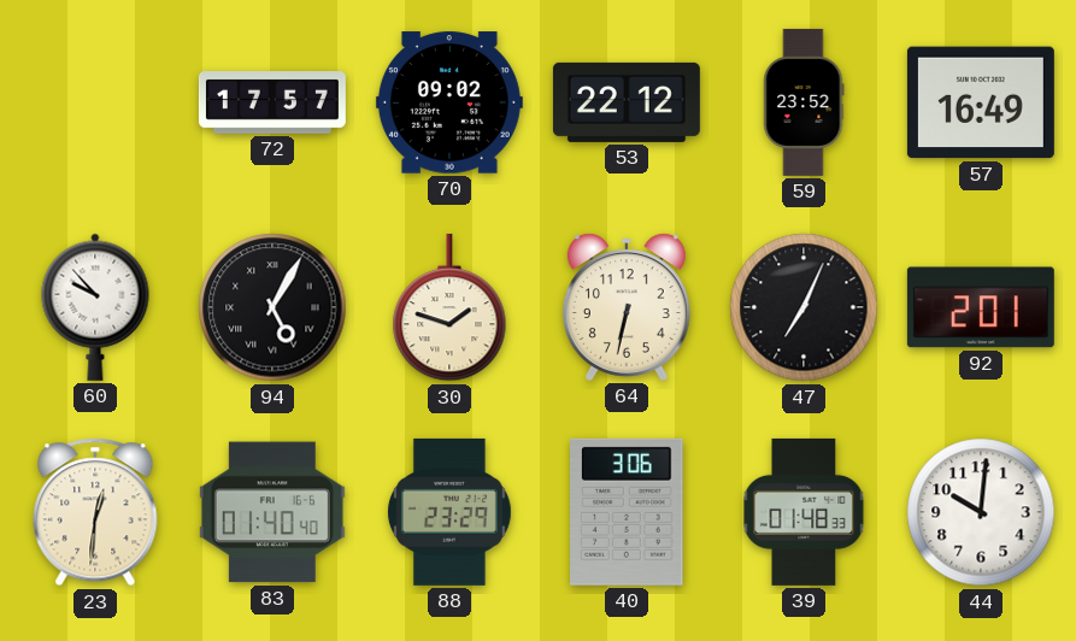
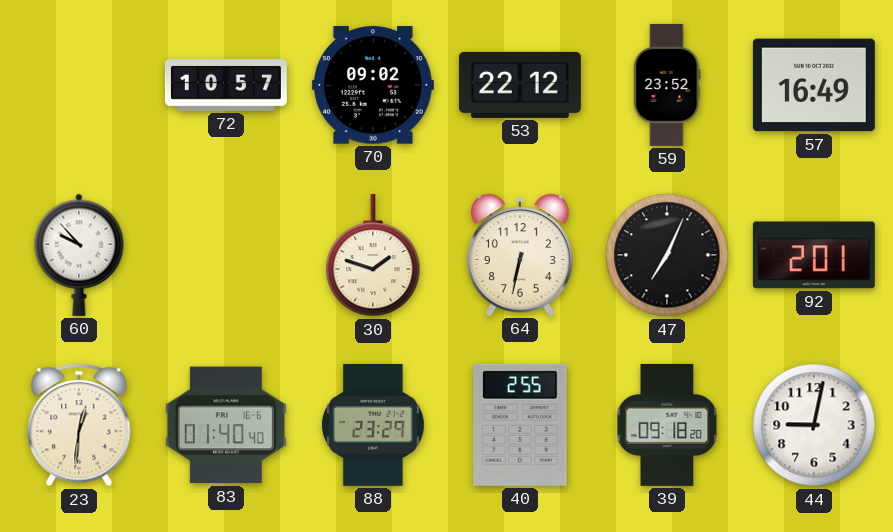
72: 17:57 -> 10:57 (226, 86)
94: 5:05 -> none (272, 307)
40: 3:06 -> 2:55 (521, 425)
39: 01:48 -> 09:18 (667, 425)
44: 10:01 -> 9:02 (814, 425)
